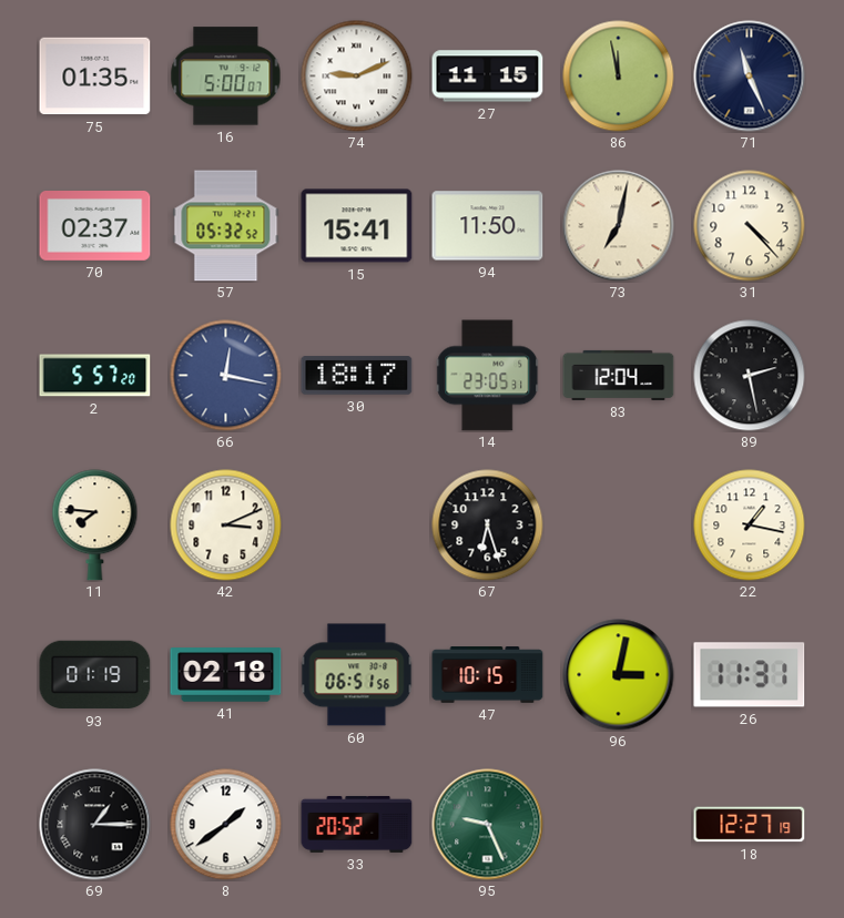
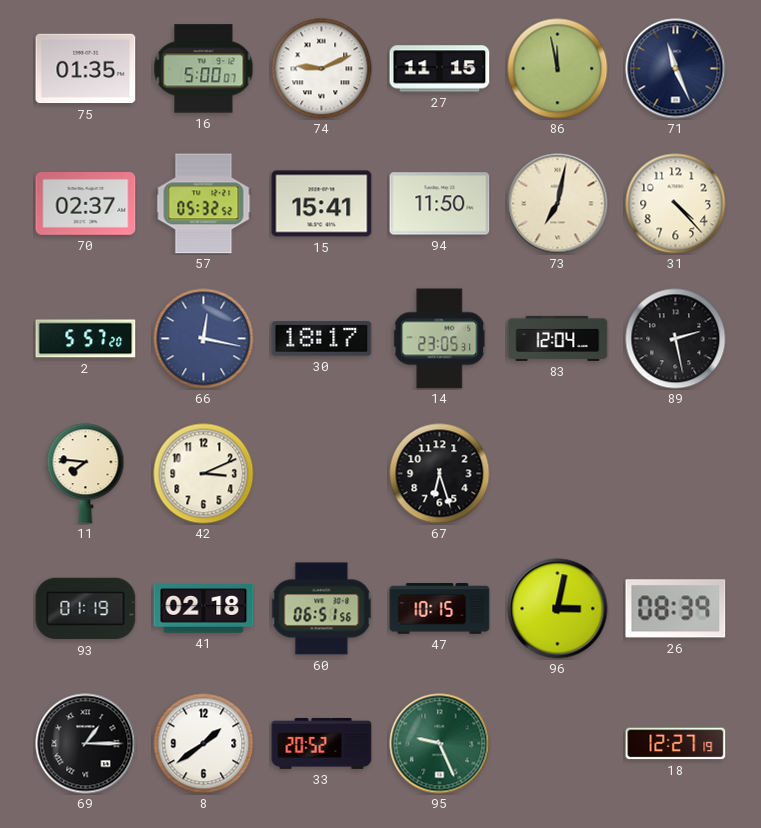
22: 1:17 -> none (750, 526)
26: 11:31 -> 08:39 (676, 609)
